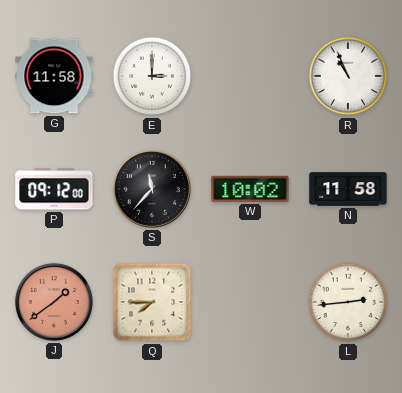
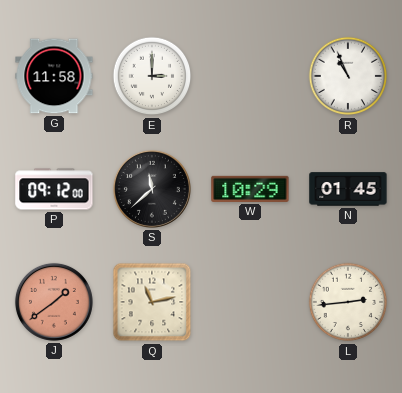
S: 11:37 -> 11:38 (152, 189)
W: 10:02 -> 10:29 (250, 189)
N: 11:58 -> 01:45 (348, 189)
Q: 7:45 -> 11:13 (152, 302)
